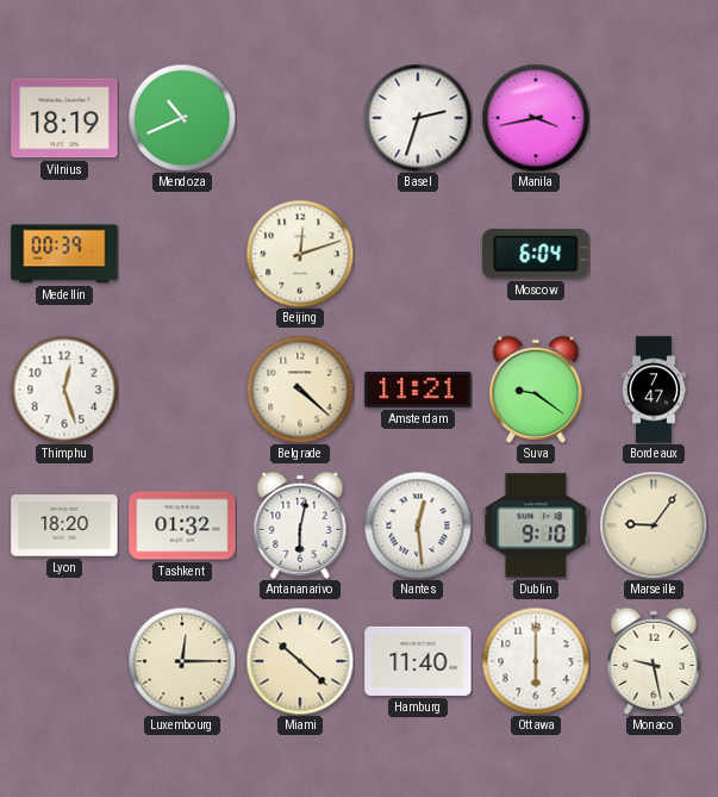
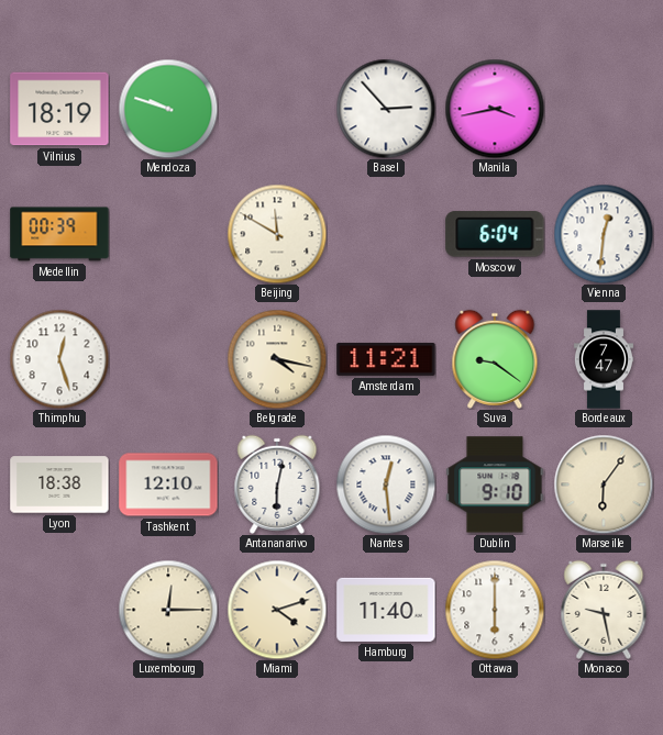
Mendoza: 10:41 -> 9:48 (168, 109)
Basel: 2:33 -> 2:53 (386, 109)
Beijing: 12:12 -> 11:50 (277, 234)
Vienna: none -> 12:31 (604, 234)
Belgrade: 4:22 -> 4:17 (277, 359)
Lyon: 18:20 -> 18:38 (59, 485)
Tashkent: 01:32 -> 12:10 (168, 485)
Marseille: 9:06 -> 6:06 (604, 485)
Miami: 10:22 -> 4:12 (277, 610)
